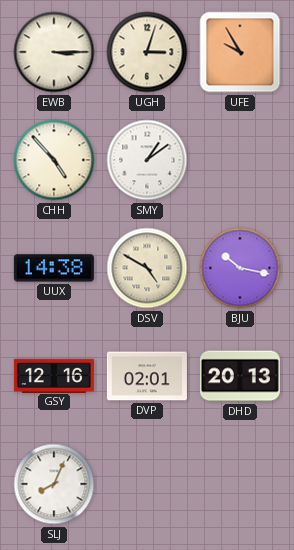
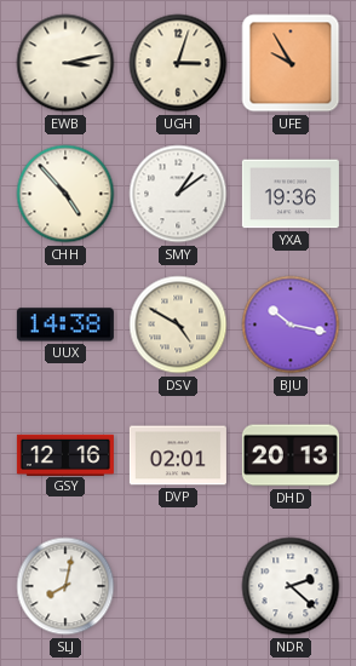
EWB: 3:15 -> 3:13 (65, 63)
YXA: none -> 19:36 (291, 194)
SLJ: 8:04 -> 8:02 (65, 586)
NDR: none -> 2:22 (291, 586)
